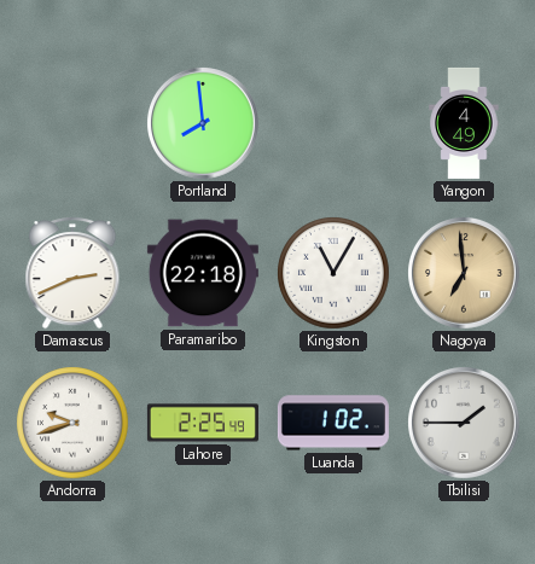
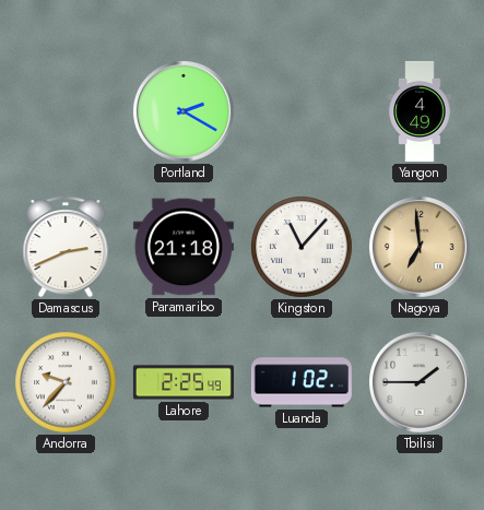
Portland: 7:59 -> 2:20 (185, 112)
Paramaribo: 22:18 -> 21:18 (184, 247)
Kingston: 11:05 -> 11:07 (302, 247)
Andorra: 9:42 -> 9:37 (66, 382)
